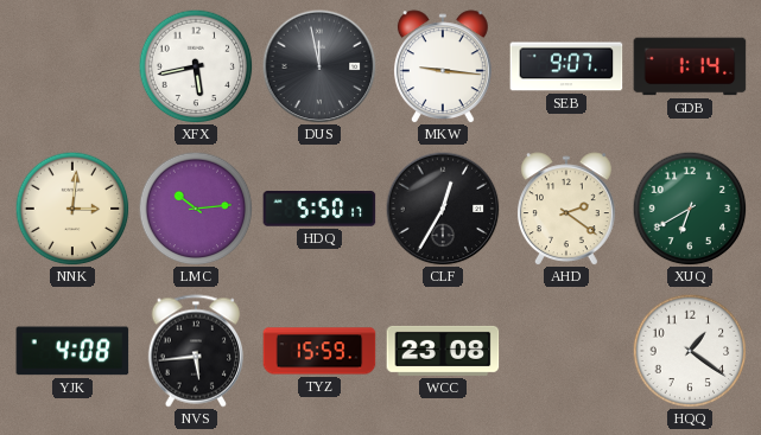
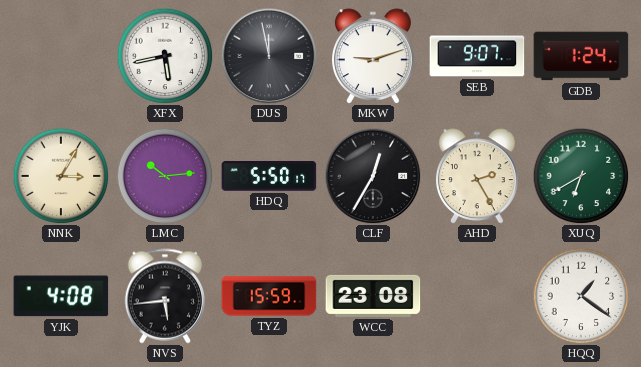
MKW: 9:16 -> 9:12 (373, 56)
GDB: 1:14 -> 1:24 (581, 56)
NNK: 3:01 -> 3:05 (61, 176)
AHD: 2:21 -> 2:25 (477, 176)
